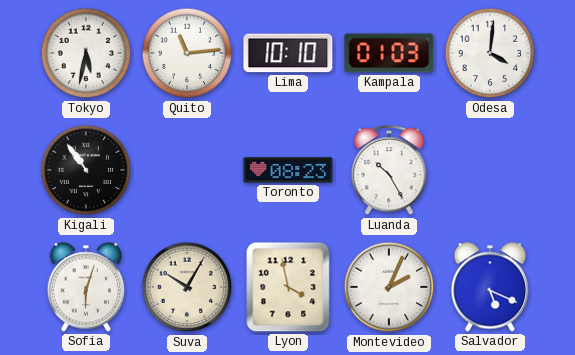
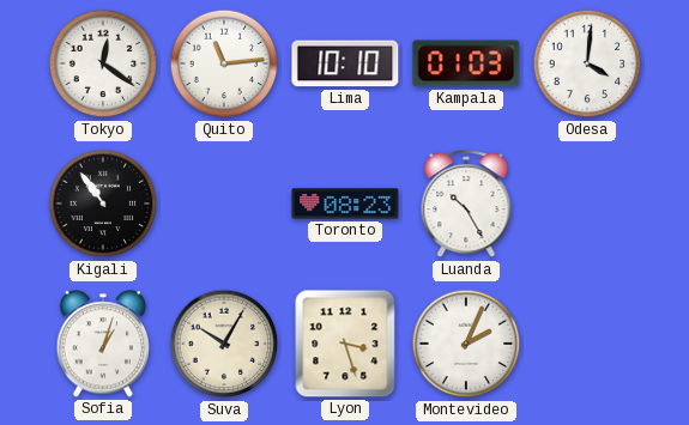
Tokyo: 5:32 -> 12:21 (103, 63)
Sofia: 6:03 -> 1:03 (103, 344)
Lyon: 3:58 -> 3:27 (345, 344)
Salvador: 5:19 -> none (490, 287)
